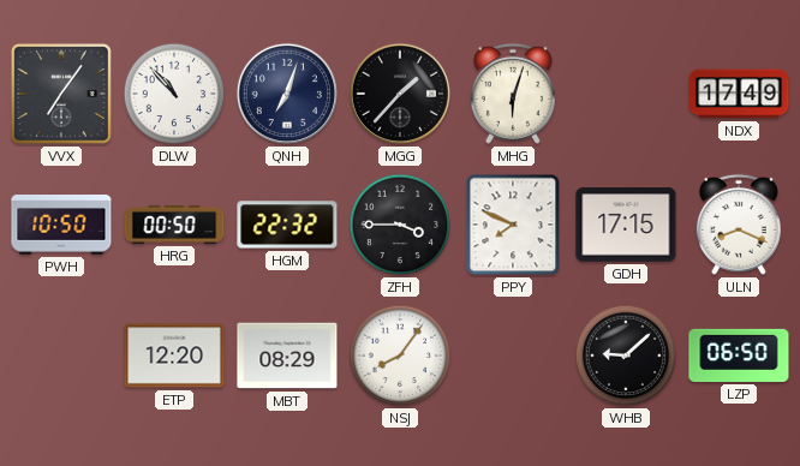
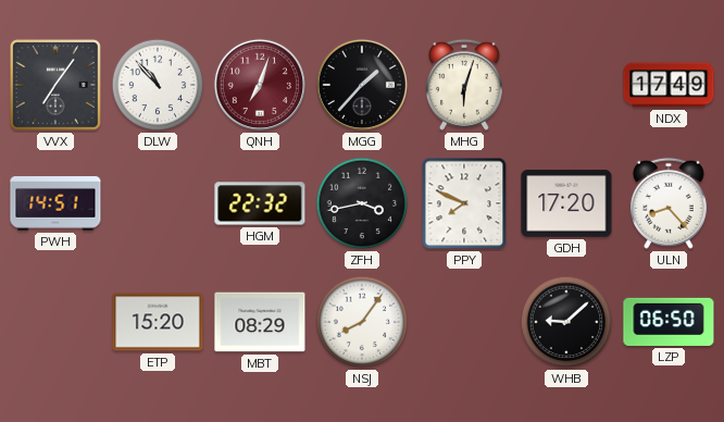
QNH dial: navy -> burgundy (260, 85)
PWH: 10:50 -> 14:51 (55, 204)
HRG: 00:50 -> none (174, 225)
ZFH: 3:45 -> 3:43 (362, 203)
GDH: 17:15 -> 17:20 (566, 203)
ULN: 8:19 -> 8:23 (669, 203)
ETP: 12:20 -> 15:20 (158, 322)
